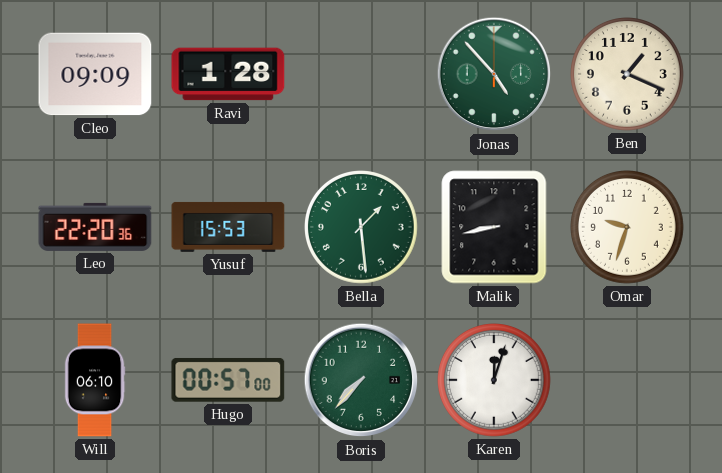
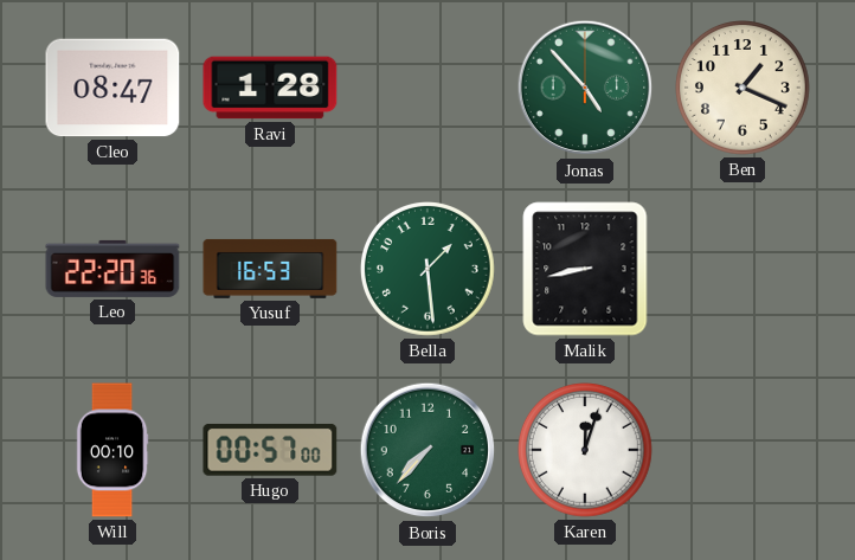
Cleo: 09:09 -> 08:47 (112, 88)
Yusuf: 15:53 -> 16:53 (270, 269)
Omar: 9:33 -> none (628, 228)
Will: 06:10 -> 00:10 (112, 450)
